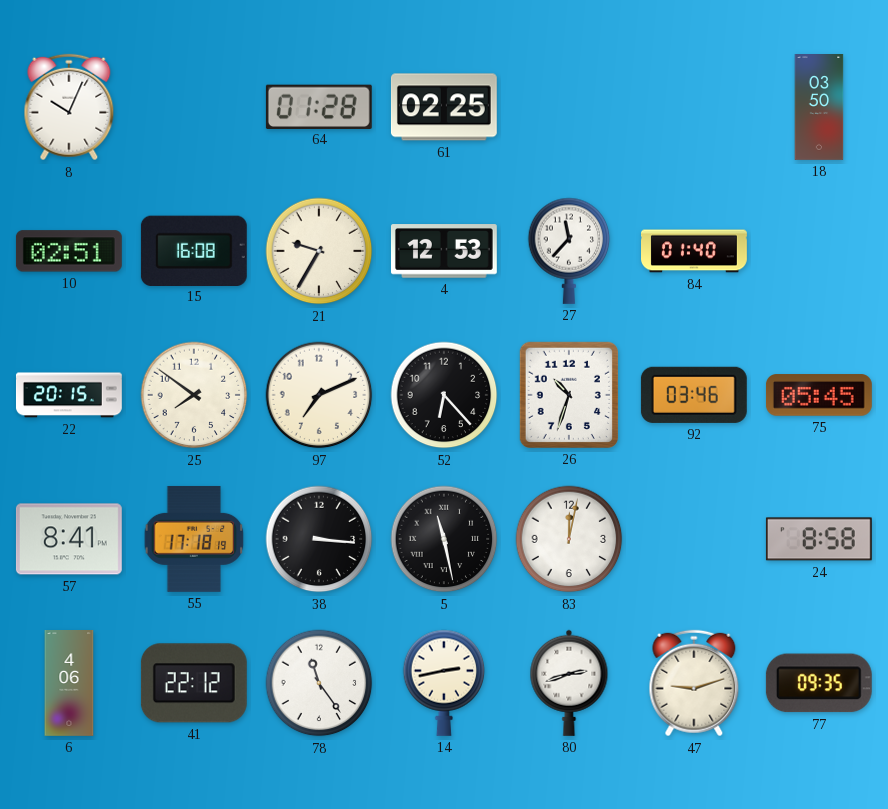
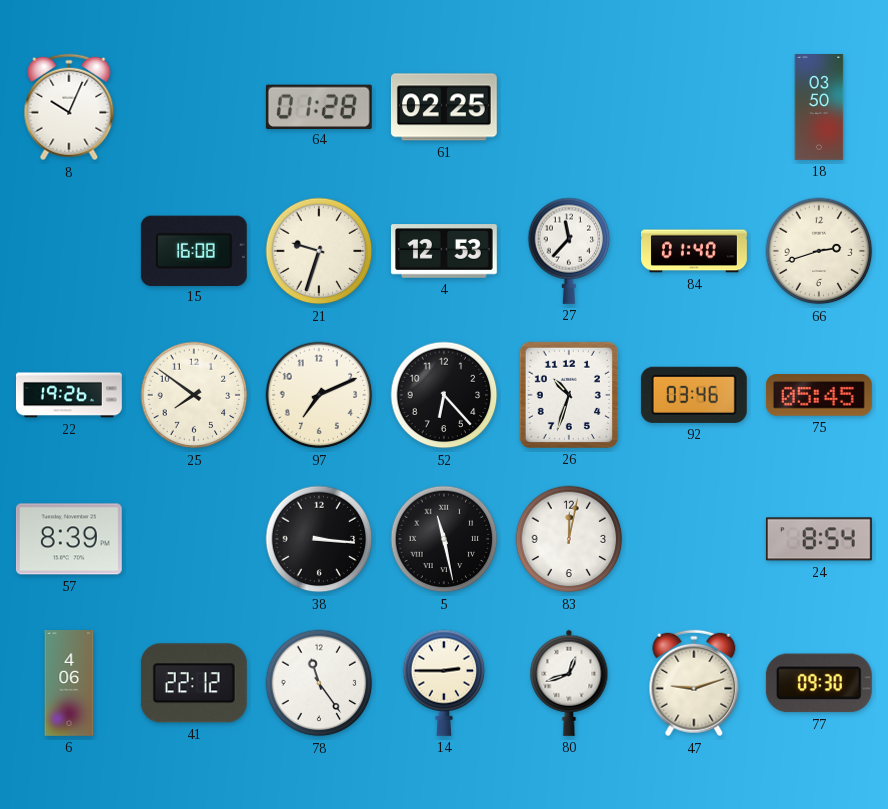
10: 02:51 -> none (69, 251)
21: 9:35 -> 9:33 (319, 251)
66: none -> 2:42 (819, 251)
22: 20:15 -> 19:26 (69, 395)
57: 8:41 -> 8:39 (69, 539)
55: 17:18 -> none (194, 539)
24: 8:58 -> 8:54 (819, 539)
14: 2:43 -> 2:45 (444, 683)
80: 2:42 -> 12:42 (569, 683)
77: 09:35 -> 09:30 (819, 683)
